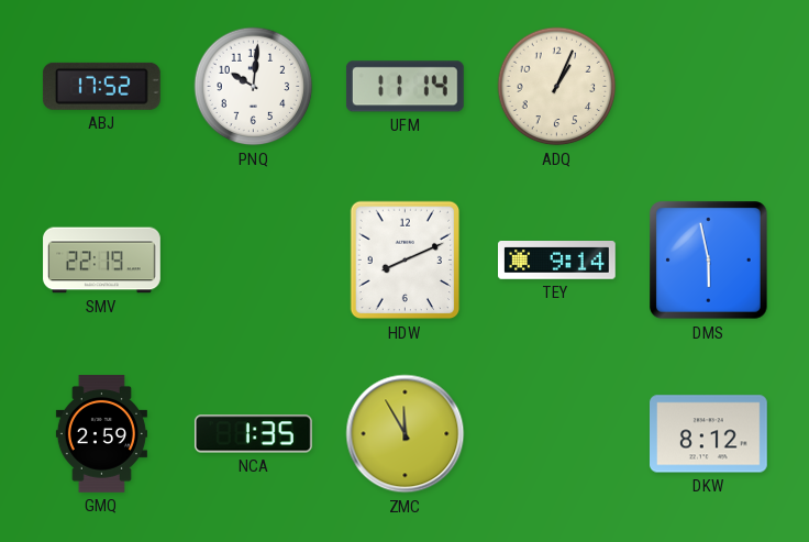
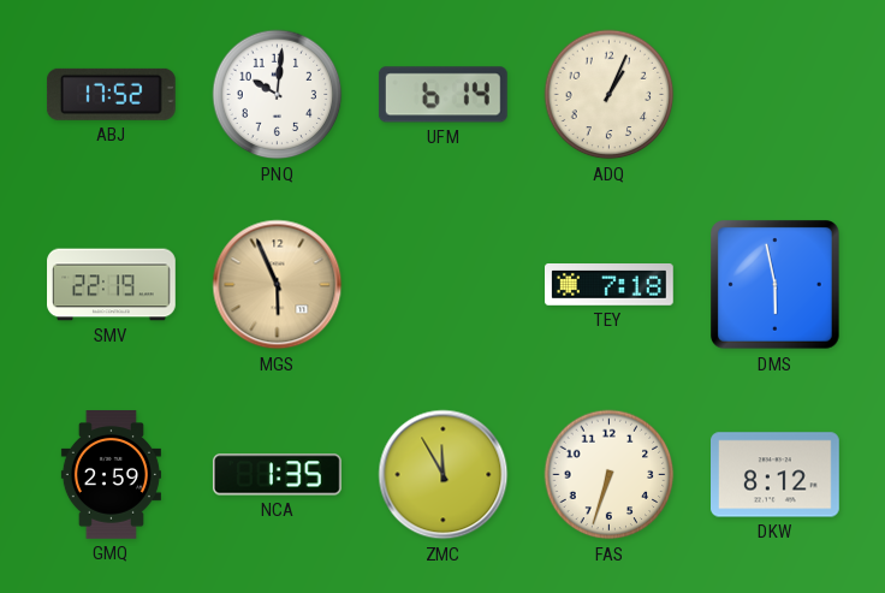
UFM: 11:14 -> 6:14 (442, 95)
MGS: none -> 5:56 (278, 285)
HDW: 8:11 -> none (406, 261)
TEY: 9:14 -> 7:18 (610, 285)
FAS: none -> 6:33 (610, 475)
